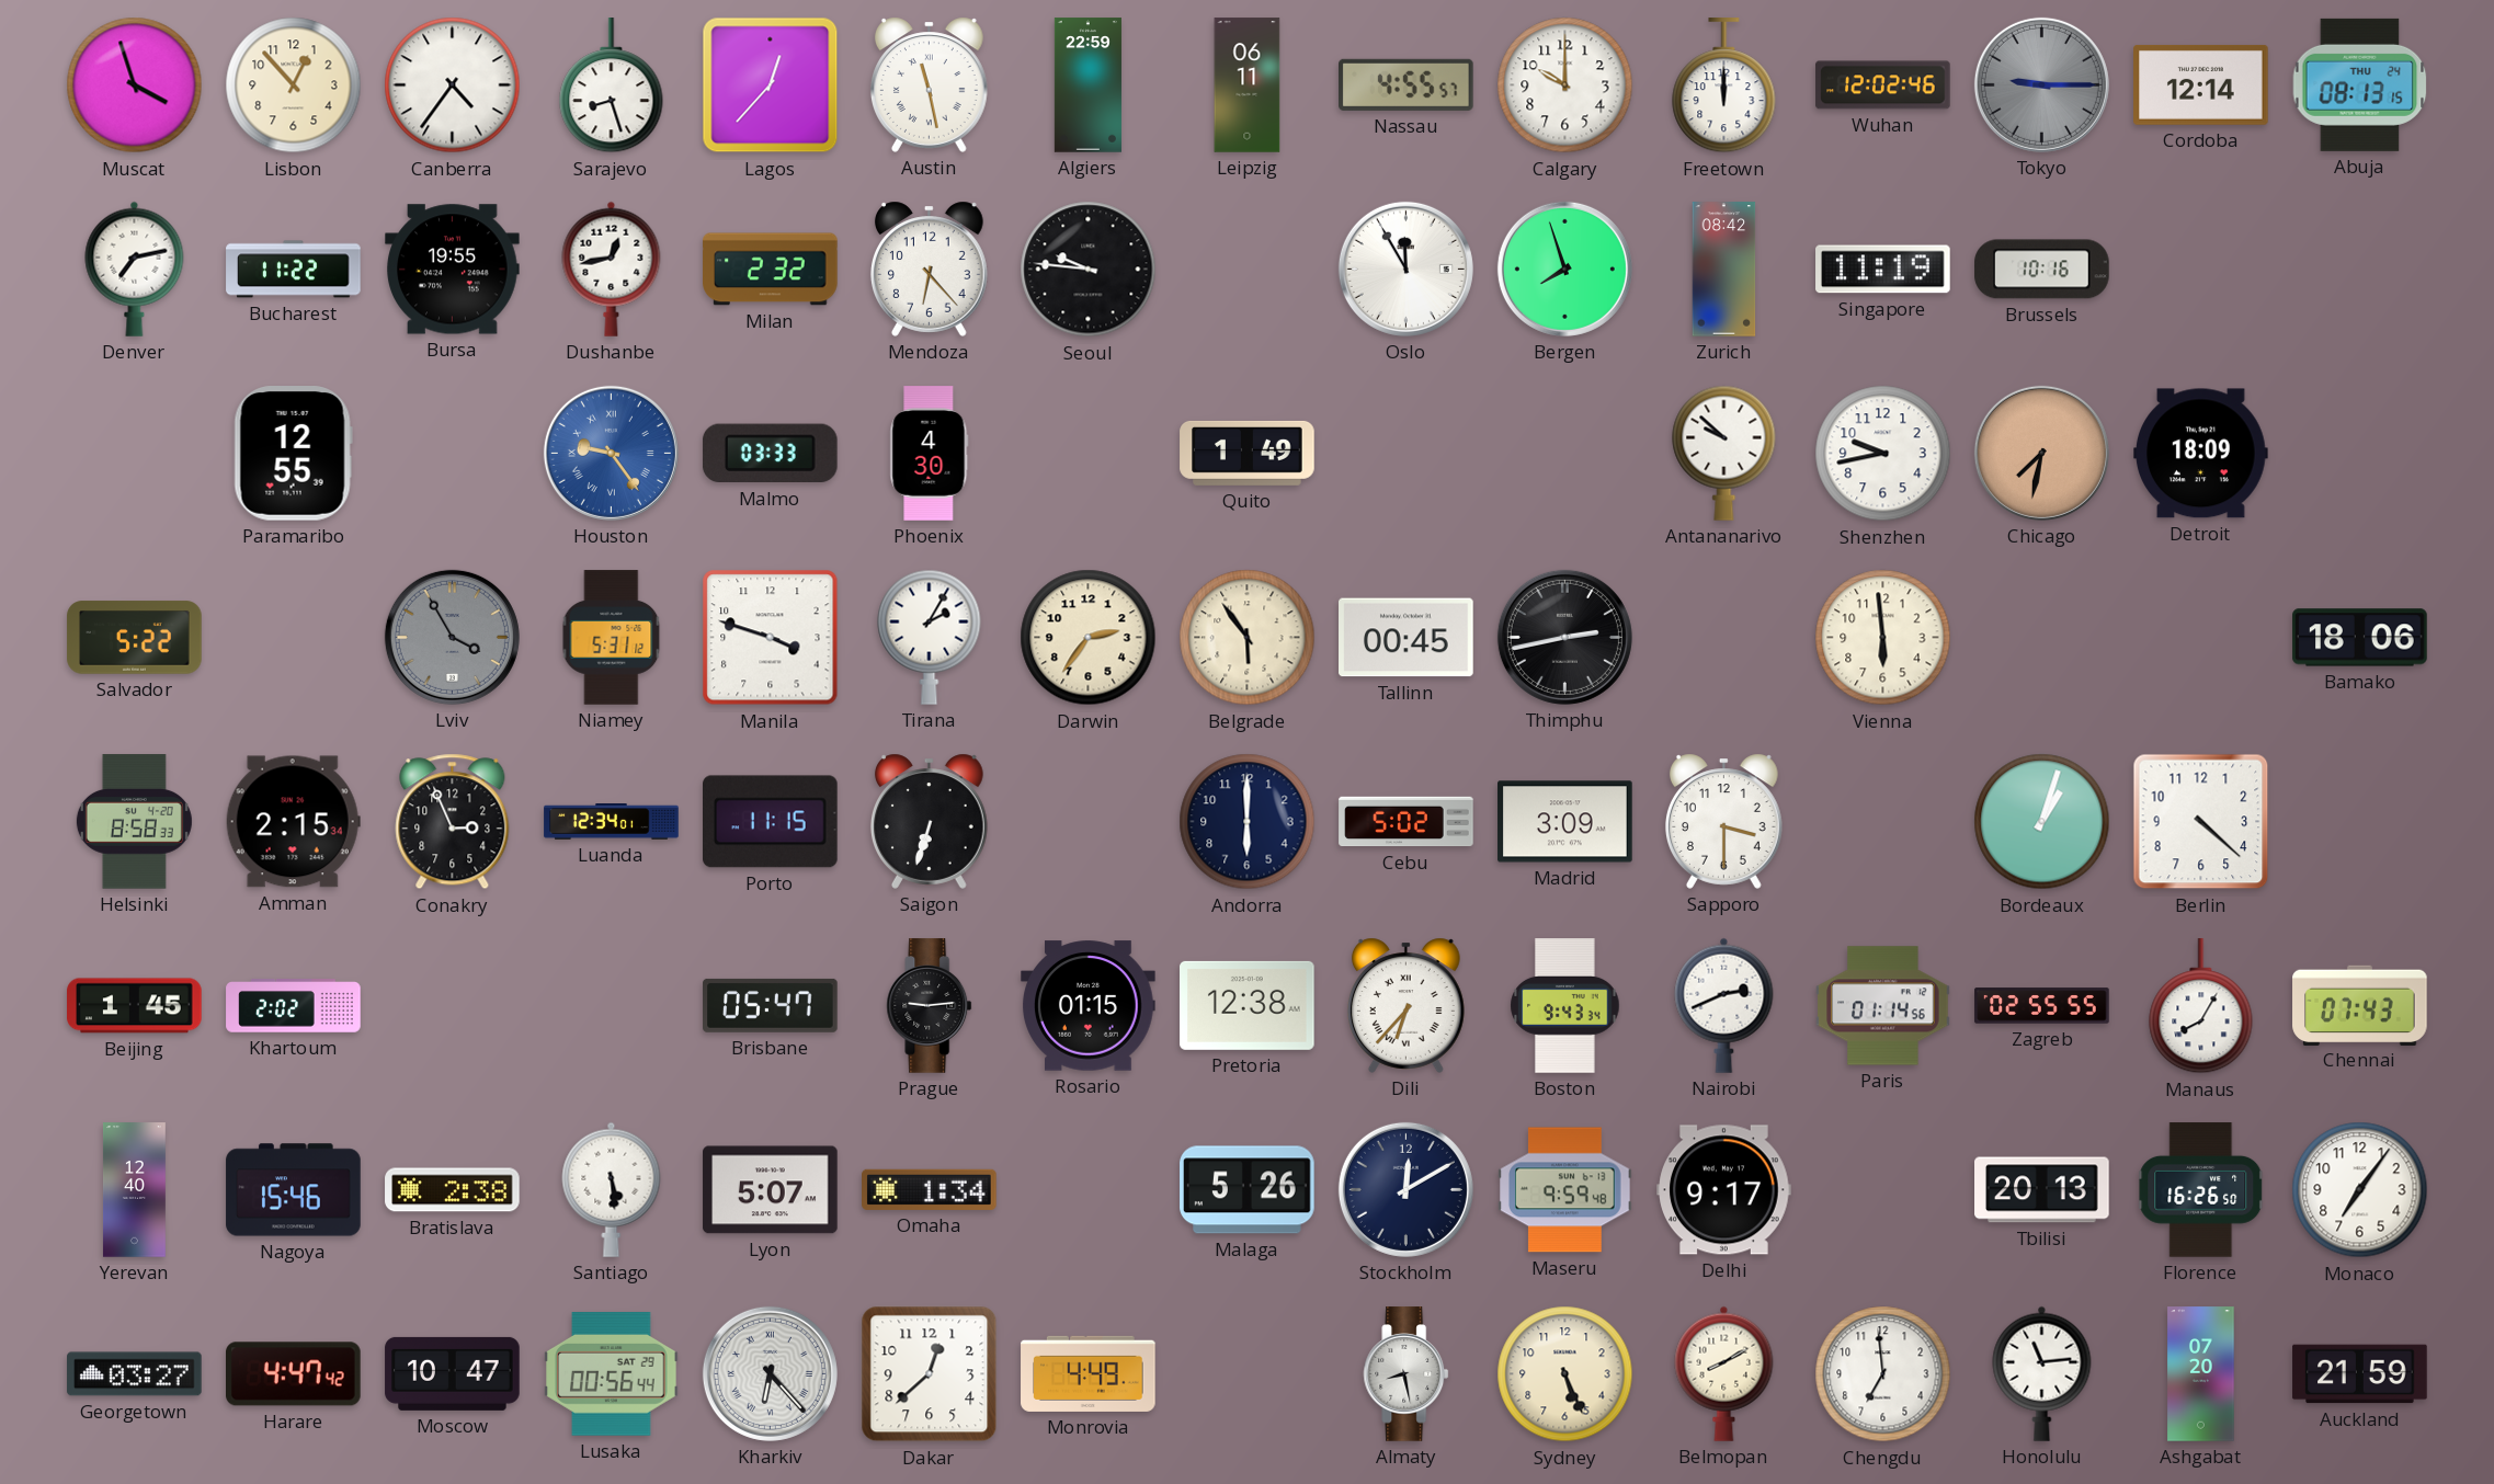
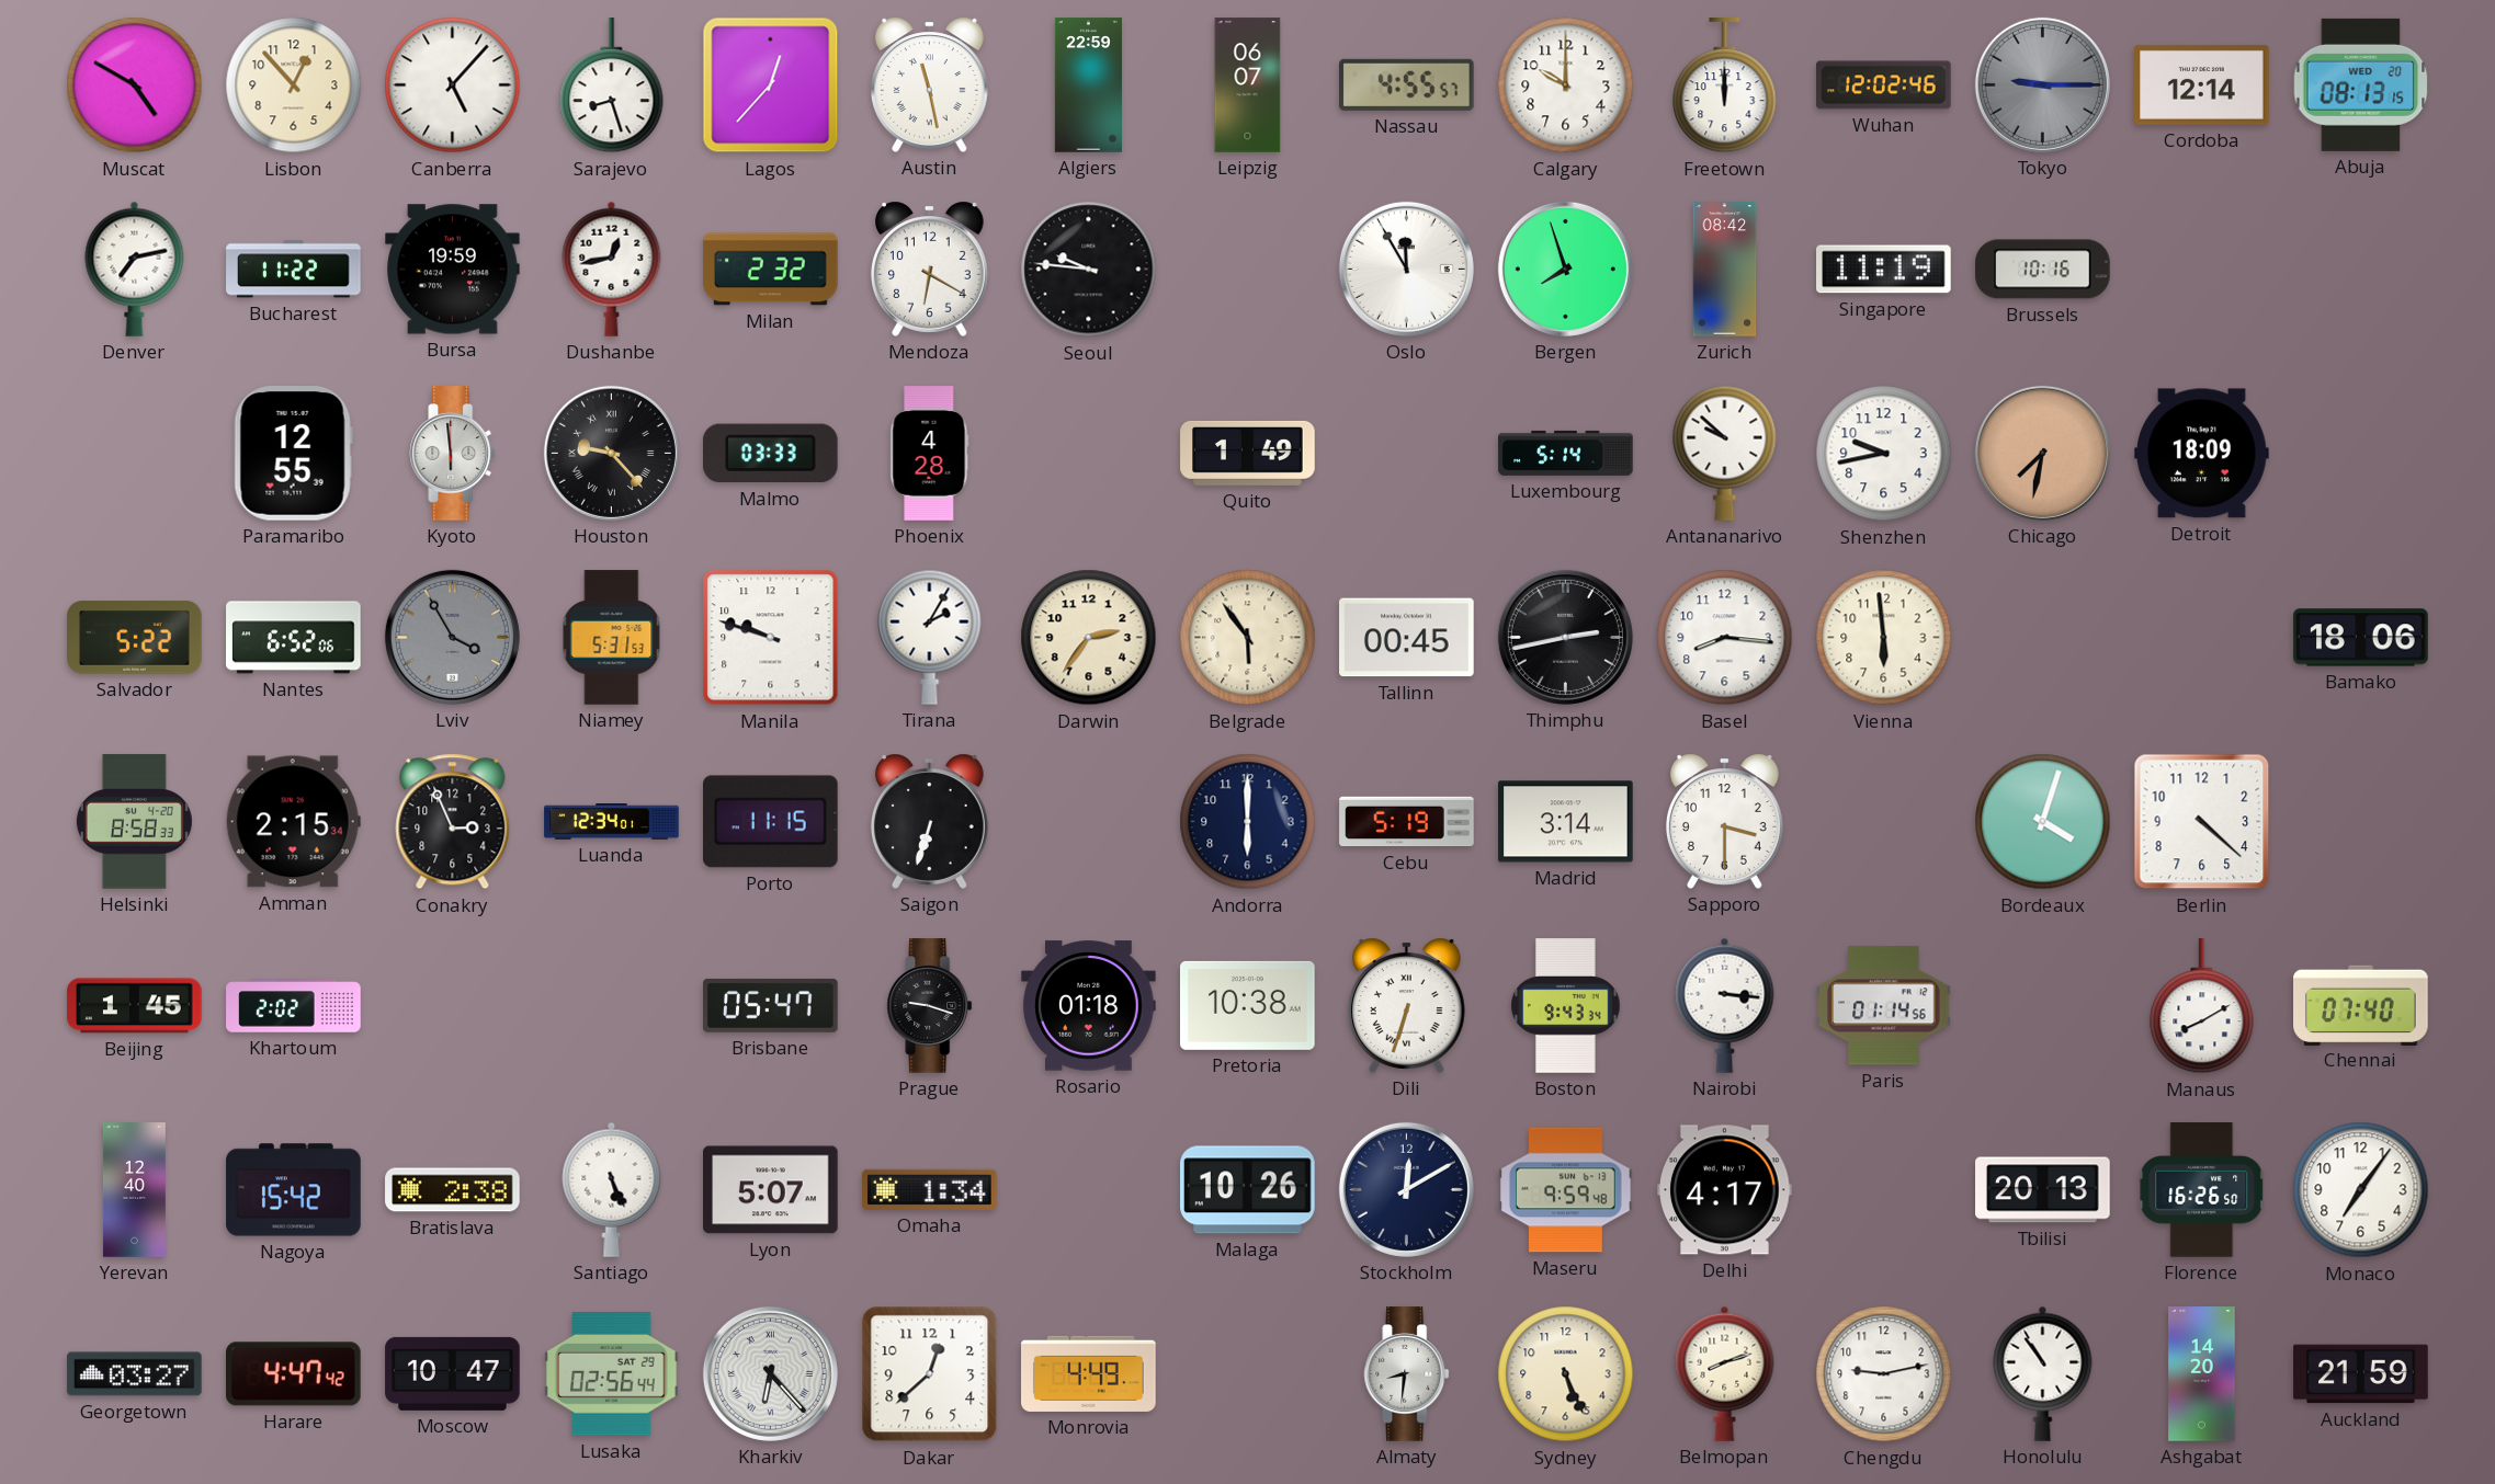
Muscat: 3:57 -> 4:50 (135, 85)
Canberra: 4:36 -> 5:07 (453, 85)
Leipzig: 06:11 -> 06:07 (1248, 85)
Abuja date: THU 24 -> WED 20 (2361, 84)
Bursa: 19:55 -> 19:59 (453, 270)
Mendoza: 6:23 -> 6:20 (929, 269)
Kyoto: none -> 5:59 (453, 454)
Houston: 9:24 -> 9:23 (611, 453)
Houston dial: blue -> black (611, 453)
Phoenix: 4:30 -> 4:28 (930, 454)
Luxembourg: none -> 5:14 (1566, 453)
Nantes: none -> 6:52 (294, 638)
Niamey: 5:31:12 -> 5:31:53 (612, 638)
Manila: 3:48 -> 9:48 (771, 638)
Basel: none -> 8:16 (1725, 638)
Cebu: 5:02 -> 5:19 (1407, 822)
Madrid: 3:09 -> 3:14 (1566, 822)
Bordeaux: 1:03 -> 4:03 (2043, 822)
Prague: 9:14 -> 9:18 (930, 1006)
Rosario: 01:15 -> 01:18 (1089, 1006)
Pretoria: 12:38 -> 10:38 (1248, 1005)
Dili: 6:37 -> 6:33 (1406, 1005)
Nairobi: 2:41 -> 3:16 (1725, 1005)
Zagreb: 02:55 -> none (2042, 1006)
Manaus: 8:05 -> 8:10 (2202, 1006)
Chennai: 07:43 -> 07:40 (2361, 1005)
Nagoya: 15:46 -> 15:42 (294, 1190)
Santiago: 5:29 -> 5:26 (612, 1189)
Malaga: 5:26 -> 10:26 (1248, 1190)
Delhi: 9:17 -> 4:17 (1725, 1190)
Lusaka: 00:56 -> 02:56 (612, 1374)
Almaty: 8:28 -> 8:31 (1407, 1374)
Belmopan: 8:10 -> 8:12 (1725, 1373)
Chengdu: 6:59 -> 9:13 (1884, 1374)
Honolulu: 11:14 -> 10:54 (2043, 1373)
Ashgabat: 07:20 -> 14:20 (2202, 1374)
